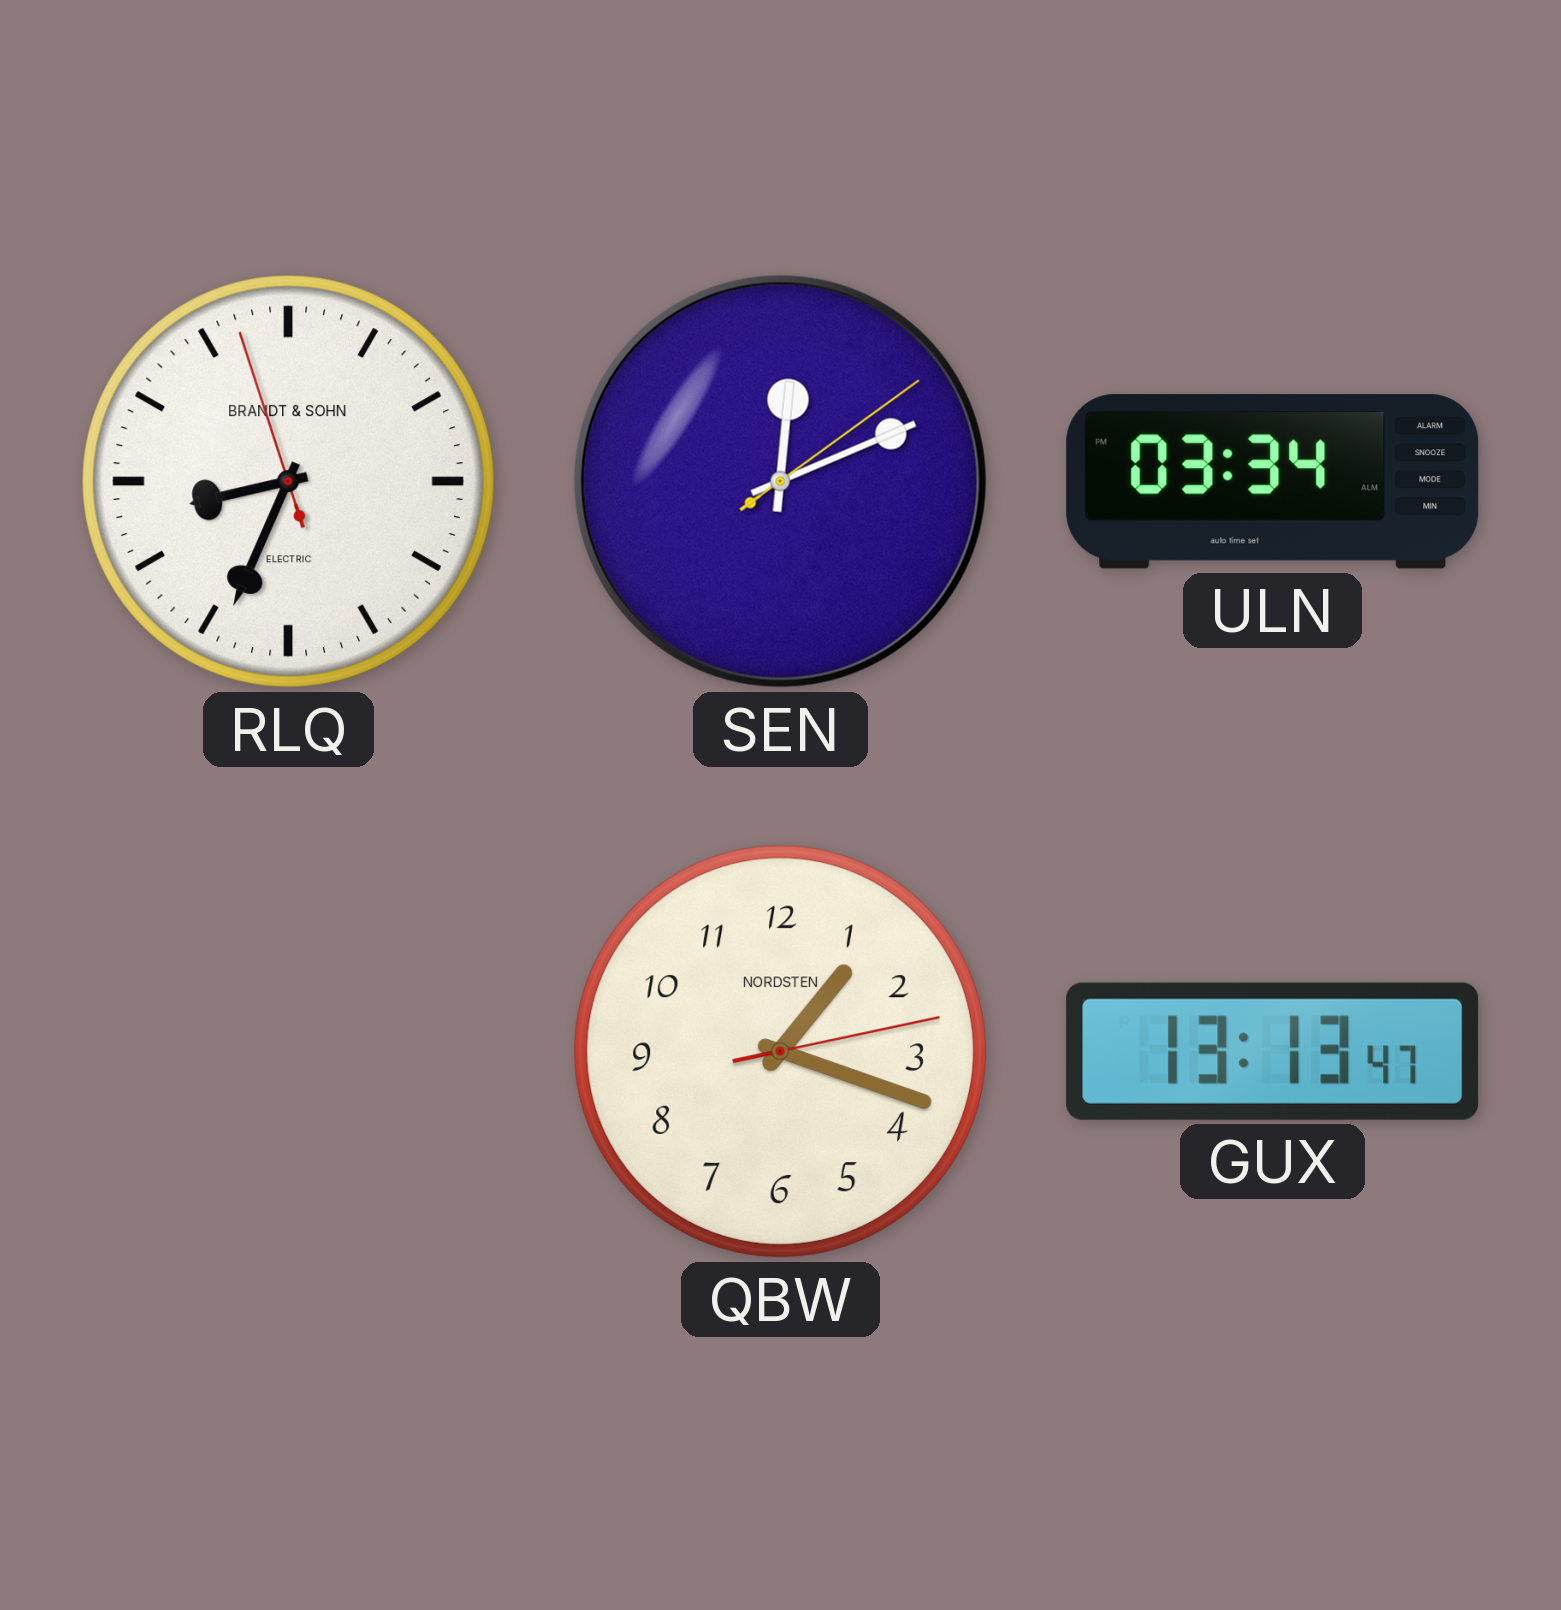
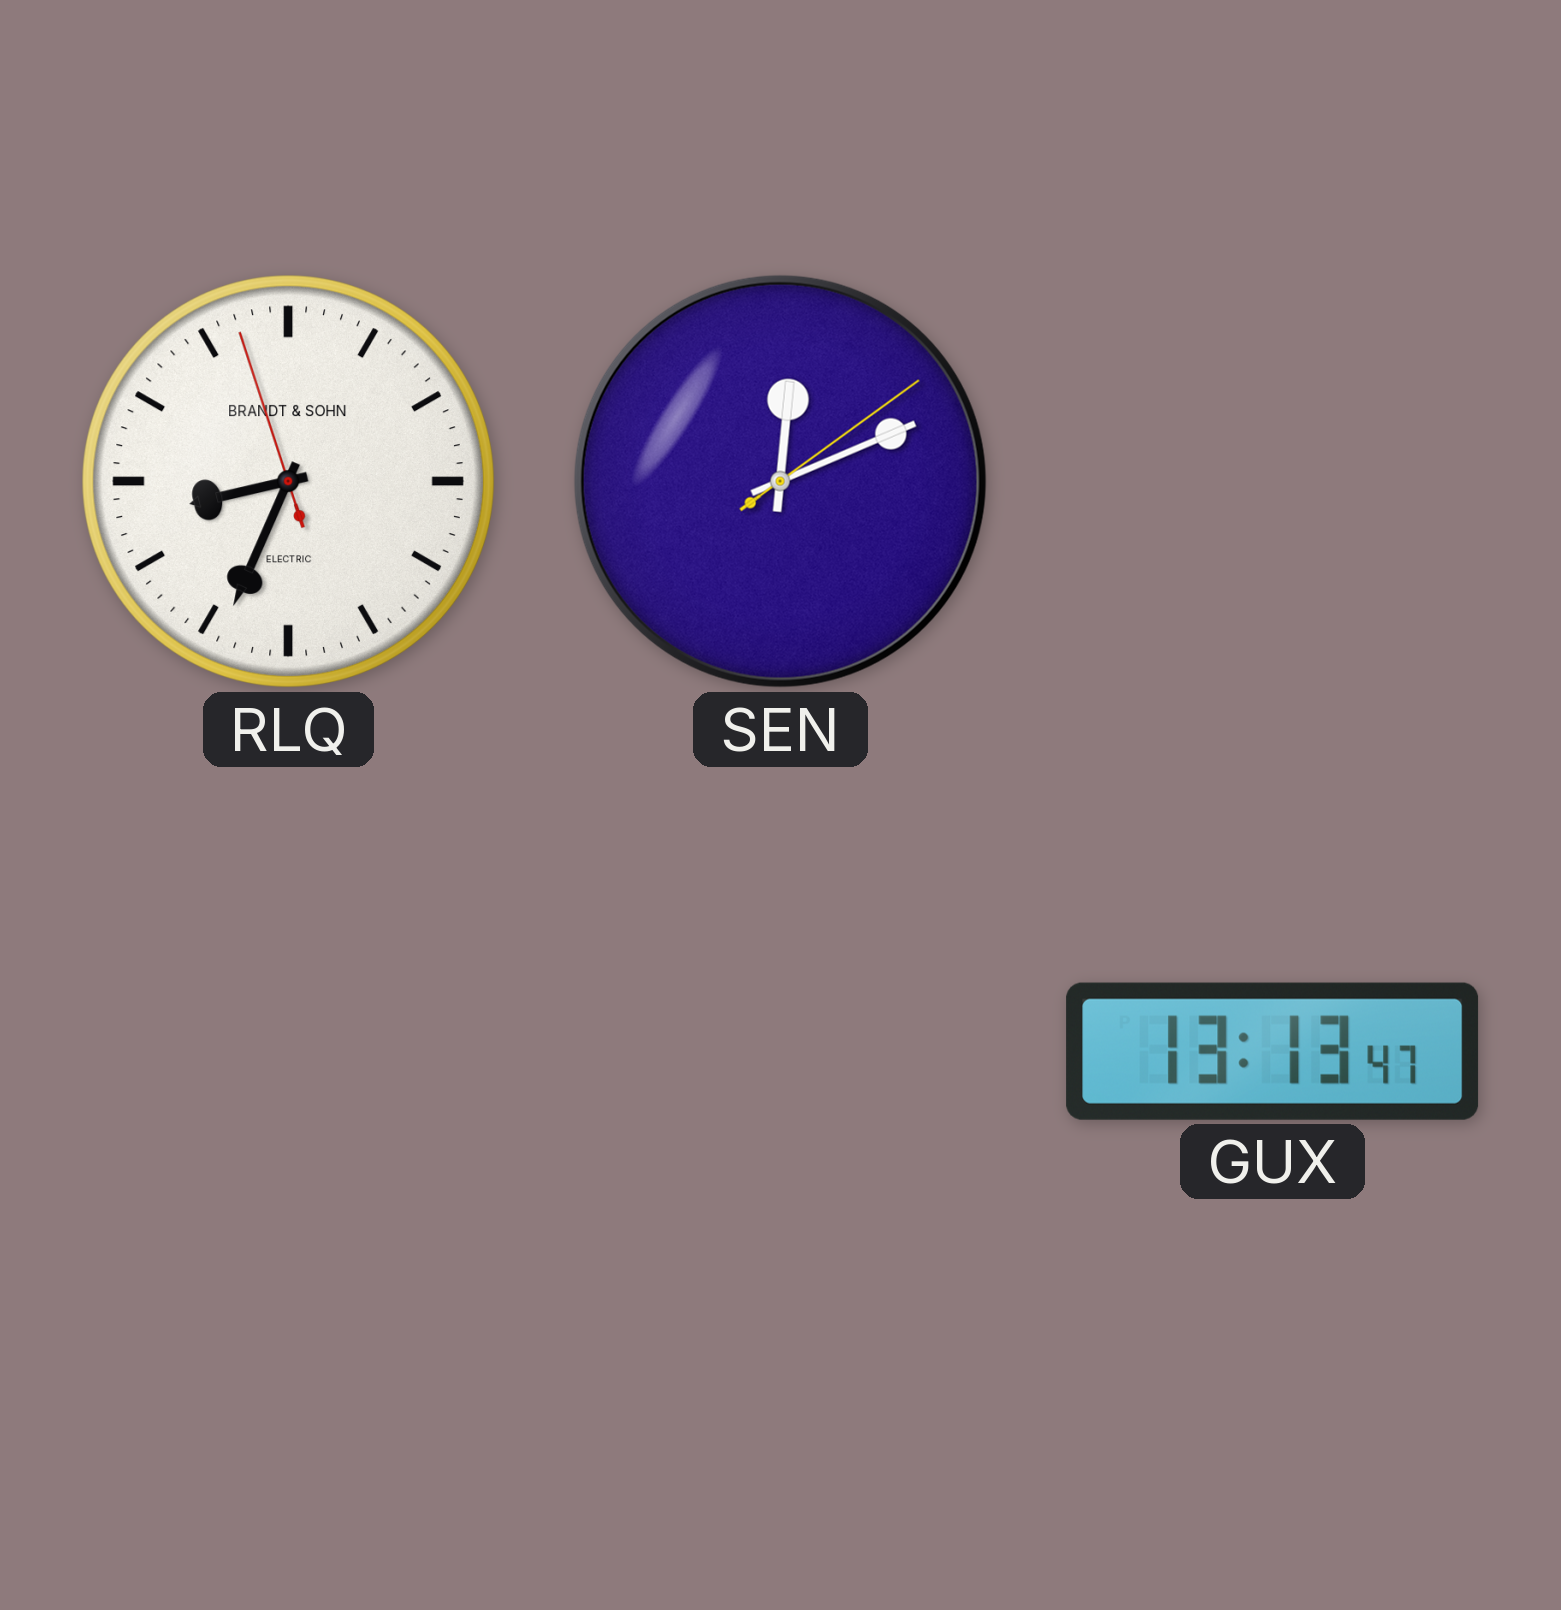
ULN: 03:34 -> none (1273, 482)
QBW: 1:18 -> none (780, 1051)
